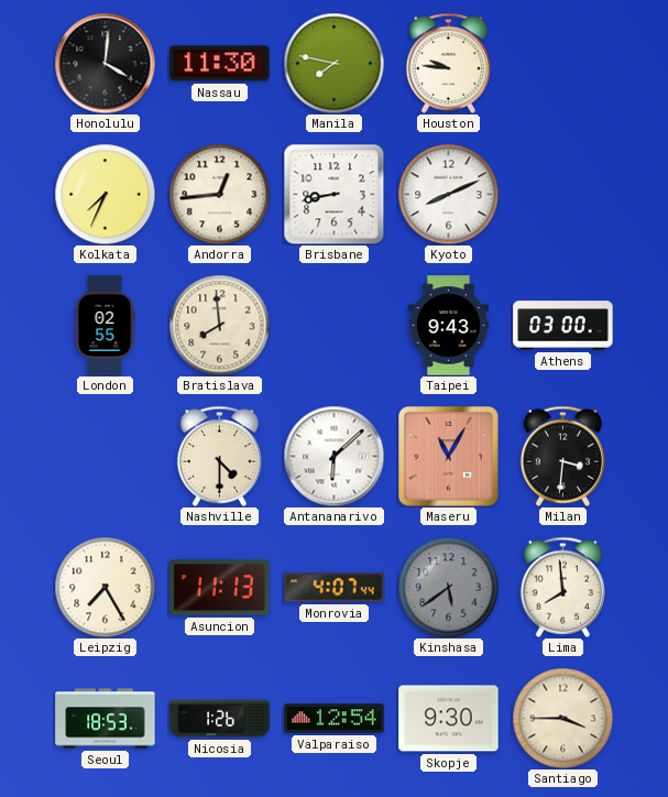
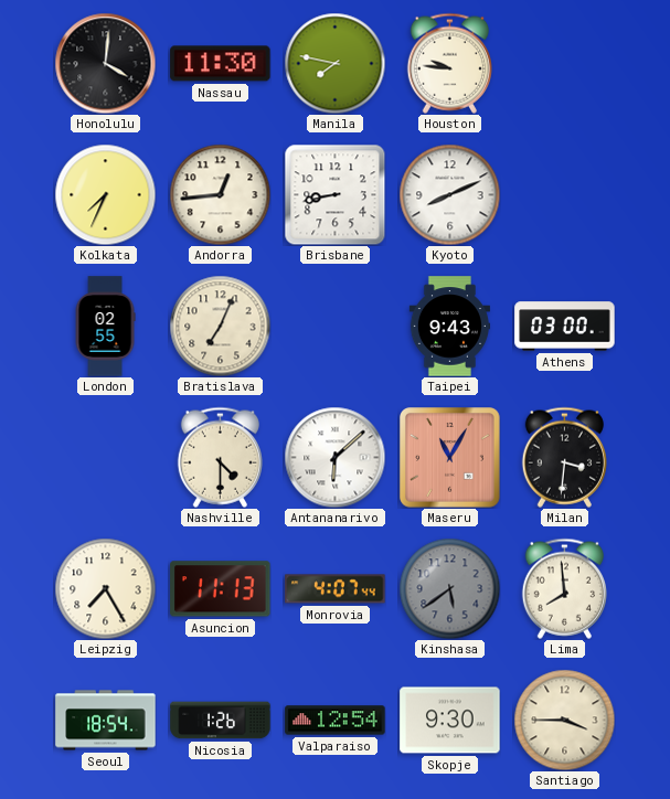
Bratislava: 7:59 -> 7:04 (220, 326)
Seoul: 18:53 -> 18:54 (106, 721)
